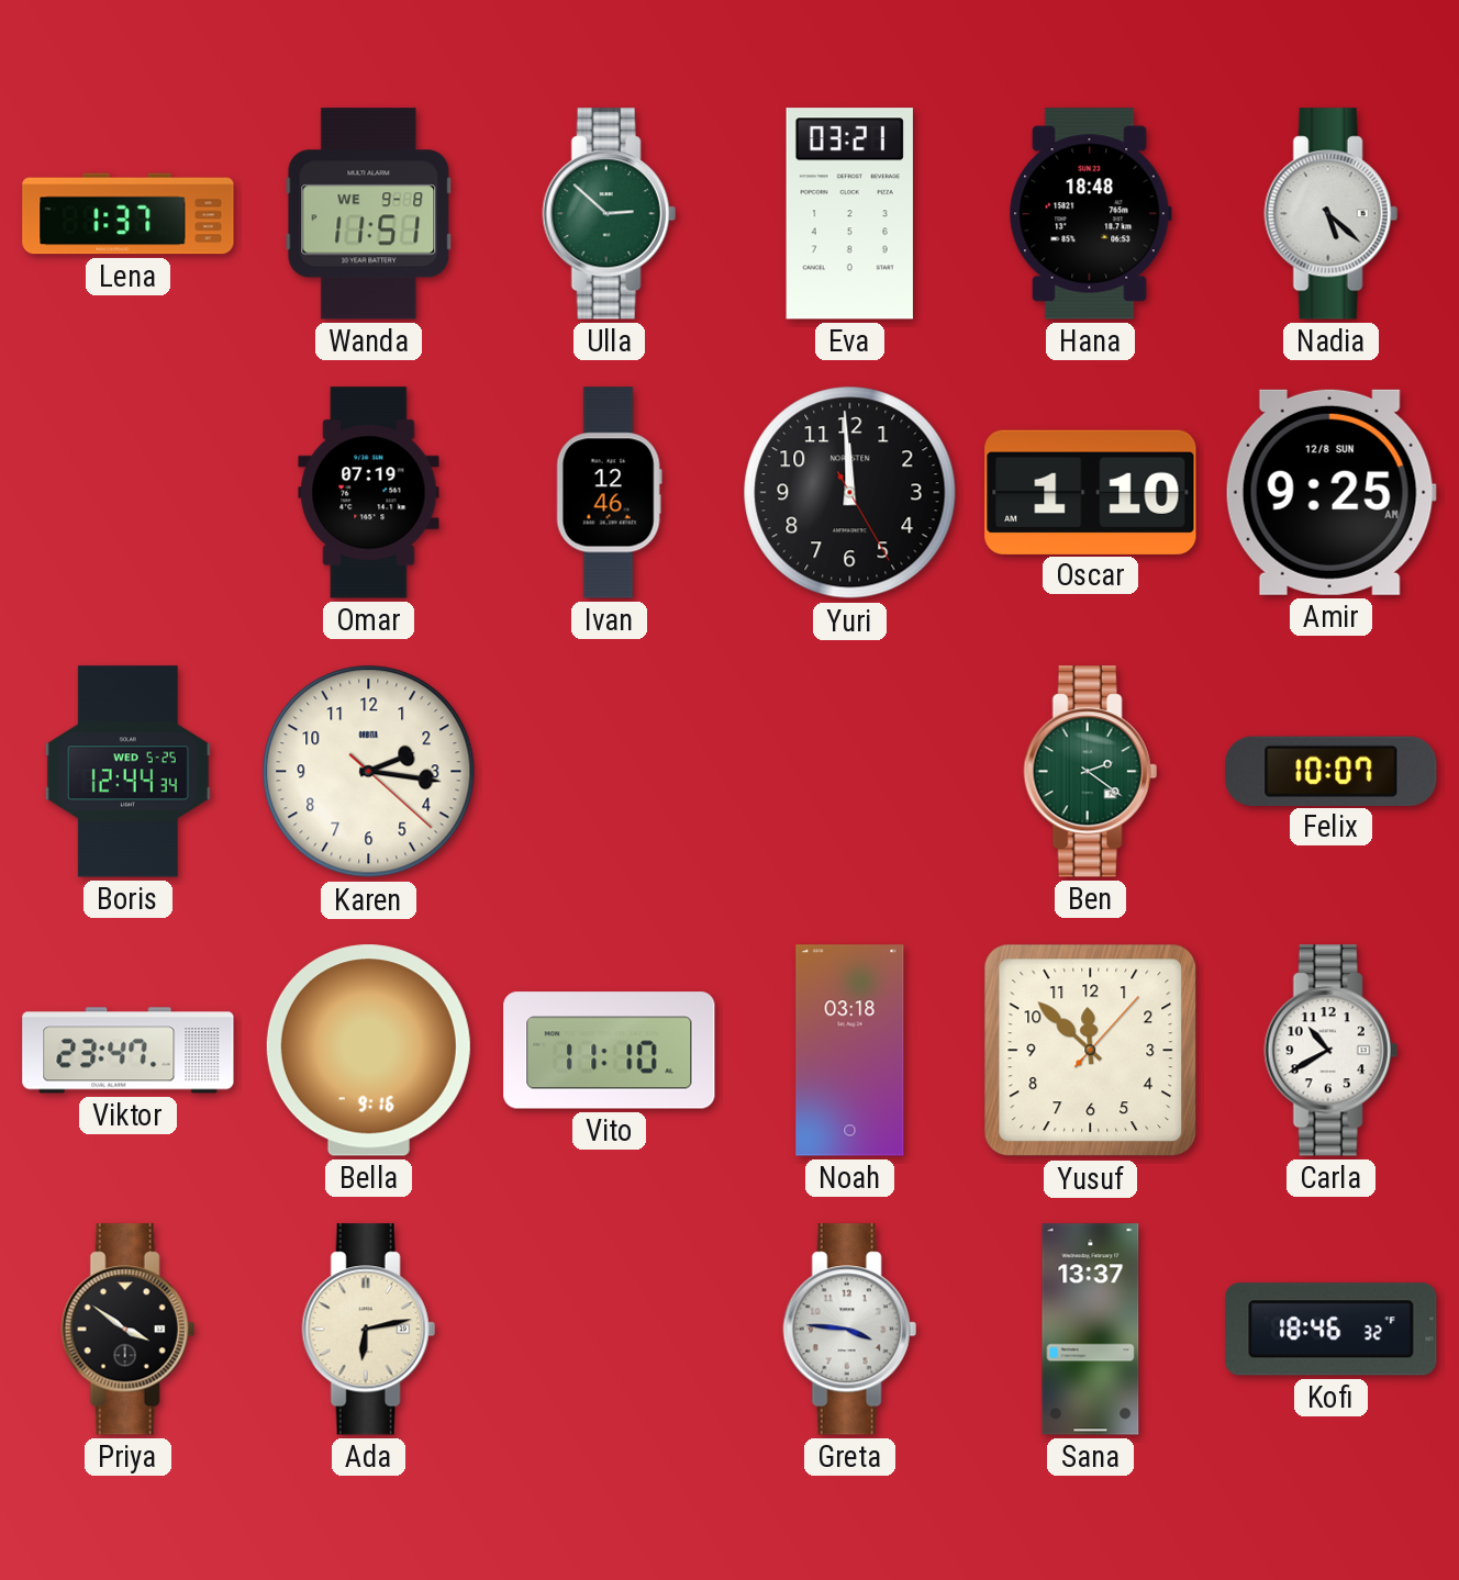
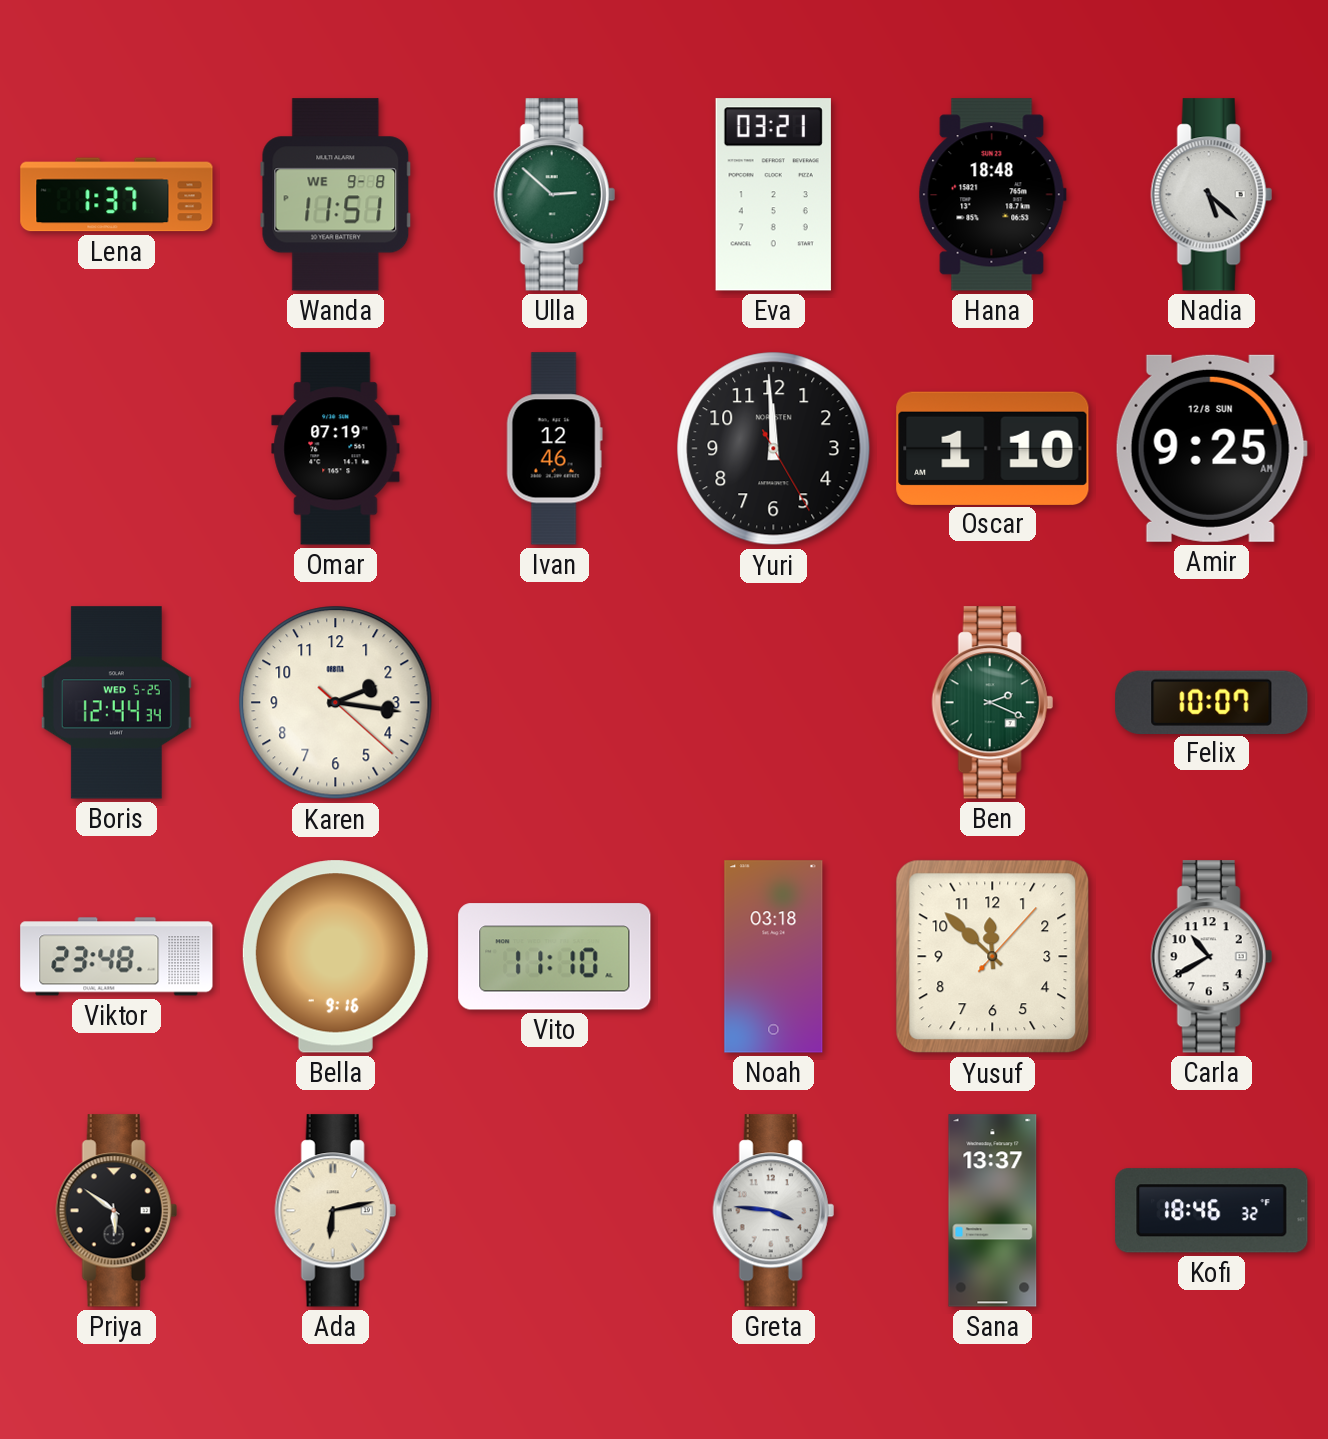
Ben: 2:21 -> 2:19 (992, 703)
Viktor: 23:47 -> 23:48 (117, 957)
Priya: 3:51 -> 5:51 (116, 1211)
